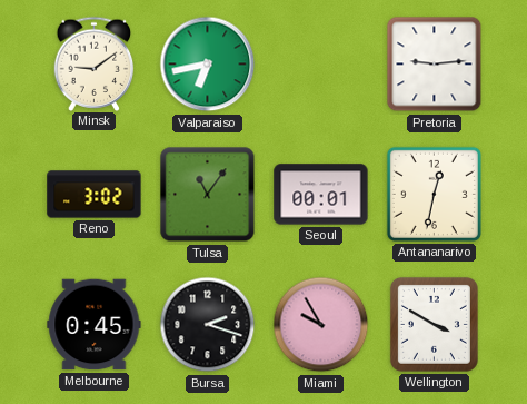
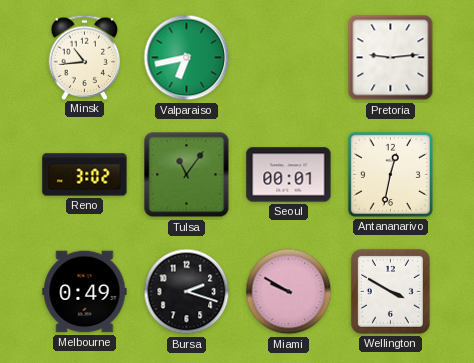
Minsk: 9:09 -> 10:44 (85, 57)
Melbourne: 0:45 -> 0:49 (85, 292)
Miami: 9:55 -> 9:50 (289, 292)
